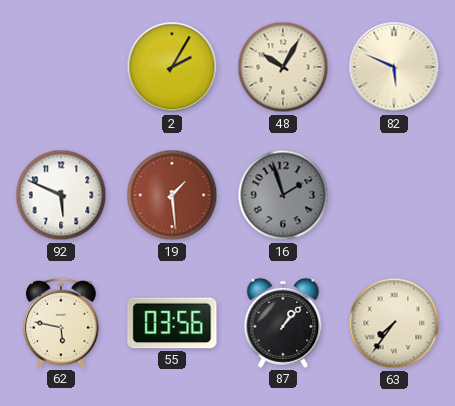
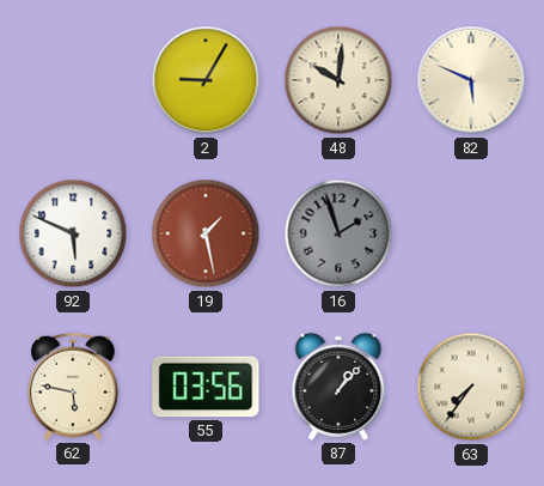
2: 2:05 -> 9:05 (206, 80)
48: 10:05 -> 10:01 (338, 80)
19: 1:29 -> 1:28 (206, 233)
